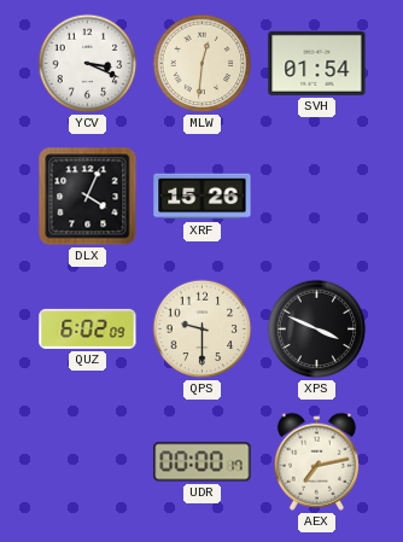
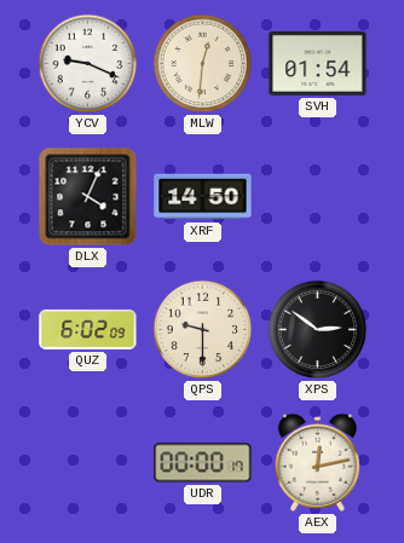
YCV: 3:19 -> 9:19 (88, 64)
XRF: 15:26 -> 14:50 (203, 197)
XPS: 3:49 -> 2:51 (318, 330)
AEX: 7:13 -> 12:13 (317, 462)
